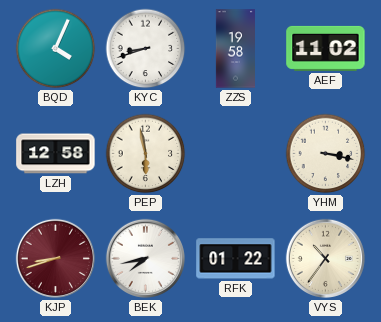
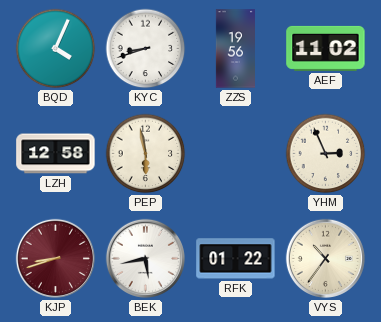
ZZS: 19:58 -> 19:56 (235, 49)
YHM: 3:17 -> 2:56 (326, 154)
BEK: 7:43 -> 5:43 (145, 258)
